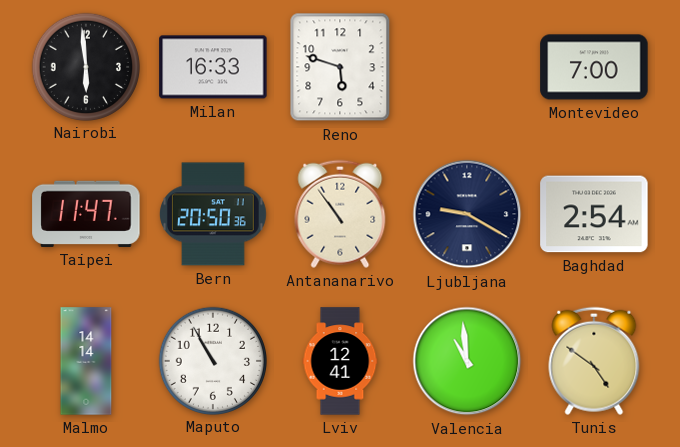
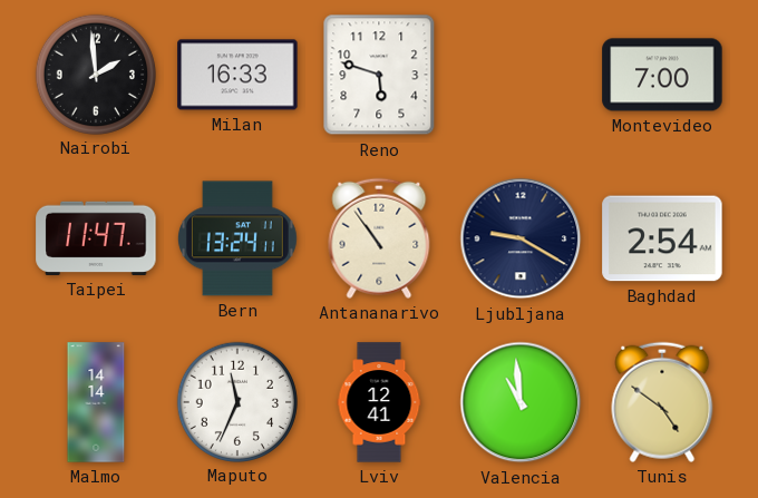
Nairobi: 5:59 -> 1:59 (95, 74)
Bern: 20:50 -> 13:24 (237, 238)
Maputo: 10:55 -> 11:34 (236, 401)
